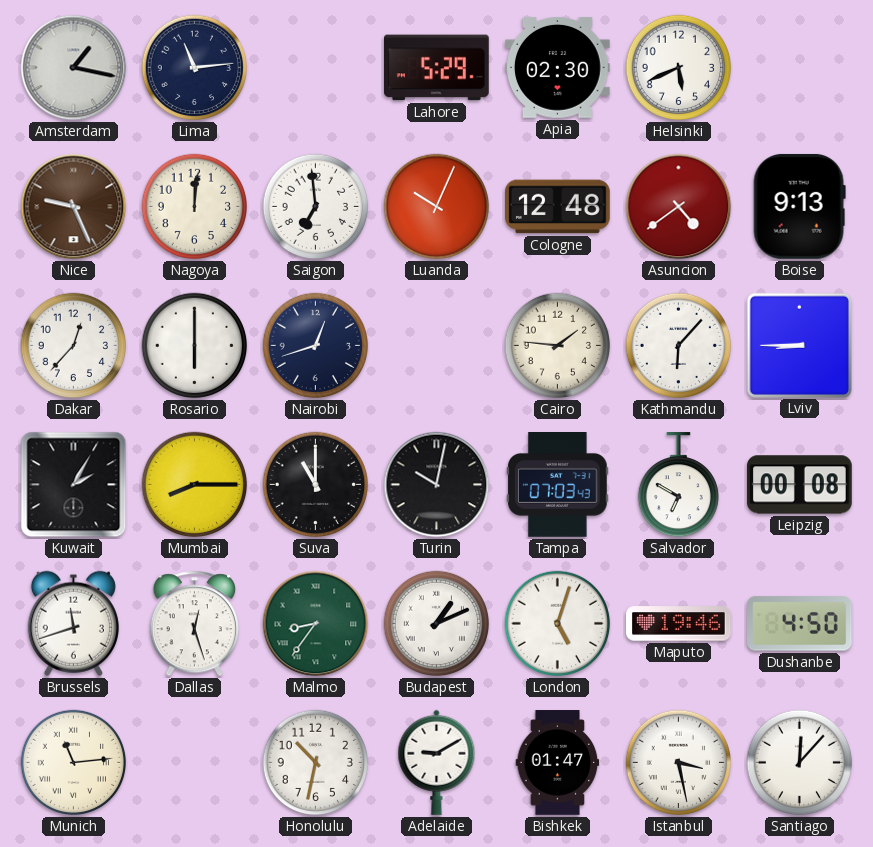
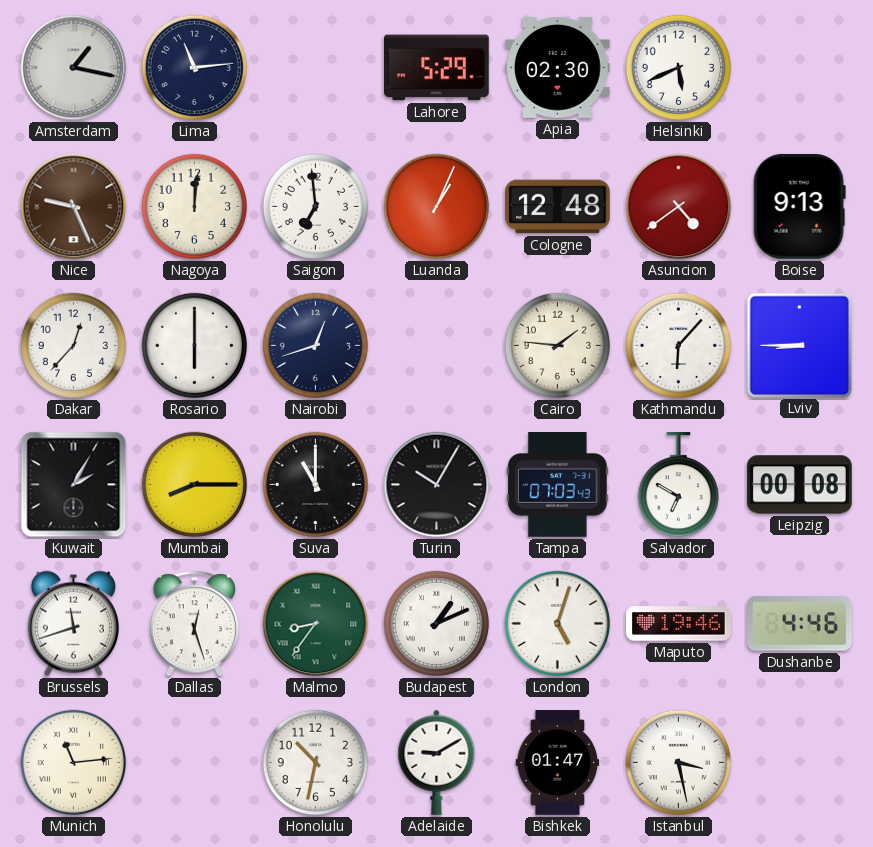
Luanda: 10:04 -> 1:04 (437, 207)
Turin: 10:02 -> 10:05 (437, 485)
Dushanbe: 4:50 -> 4:46 (800, 624)
Santiago: 12:07 -> none (800, 763)
